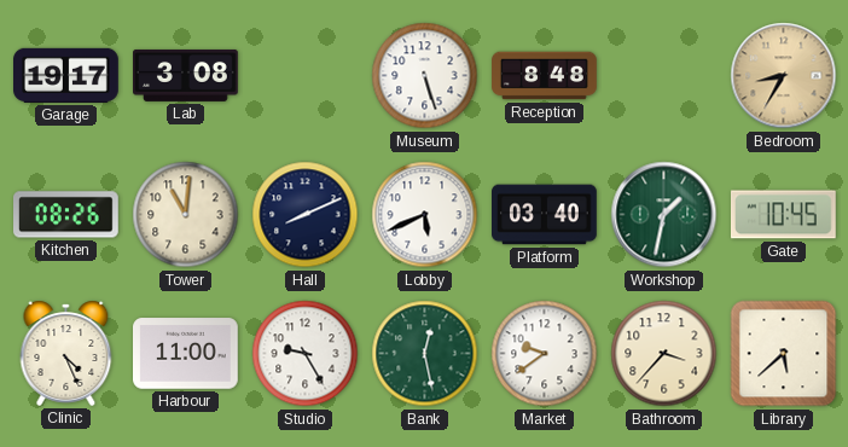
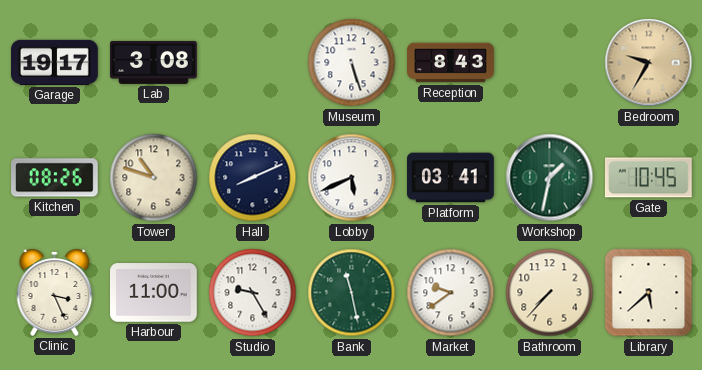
Reception: 8:48 -> 8:43 (451, 63)
Bedroom: 8:35 -> 9:35 (649, 63)
Tower: 11:01 -> 10:48 (154, 178)
Platform: 03:40 -> 03:41 (451, 178)
Clinic: 4:26 -> 3:26 (55, 292)
Bank: 12:28 -> 11:28 (352, 293)
Bathroom: 3:37 -> 7:37 (550, 293)
